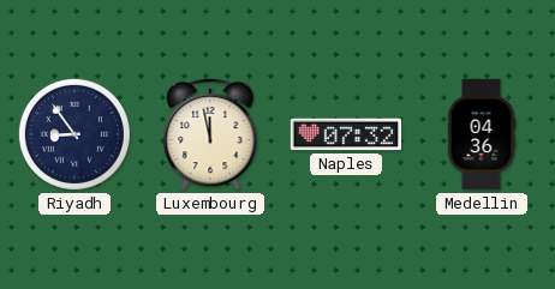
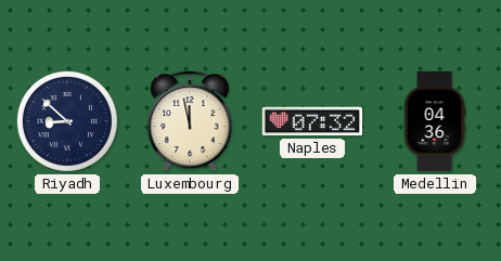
Riyadh: 8:54 -> 8:52 (67, 121)
